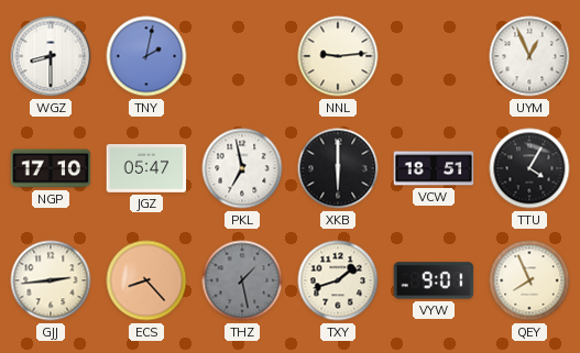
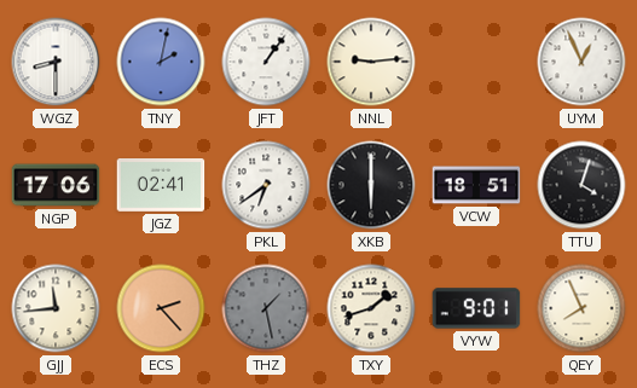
JFT: none -> 1:06 (266, 62)
NGP: 17:10 -> 17:06 (56, 185)
JGZ: 05:47 -> 02:41 (161, 186)
PKL: 6:58 -> 6:39 (266, 185)
TTU: 4:05 -> 4:03 (581, 185)
GJJ: 2:44 -> 11:44 (56, 308)
ECS: 8:23 -> 2:23 (161, 308)
